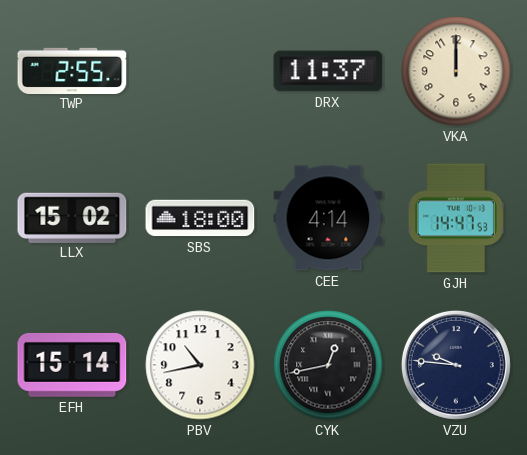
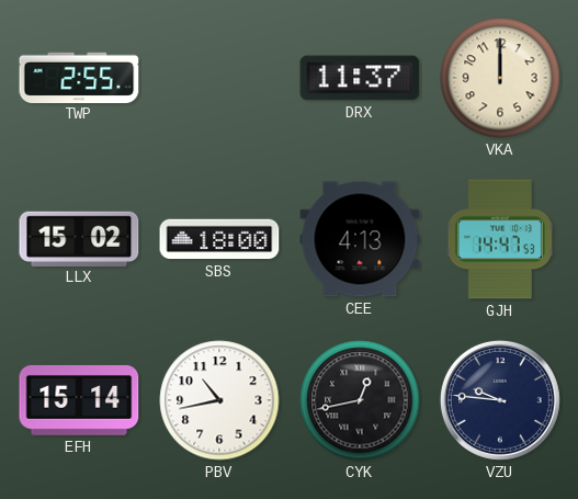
CEE: 4:14 -> 4:13 (360, 239)
